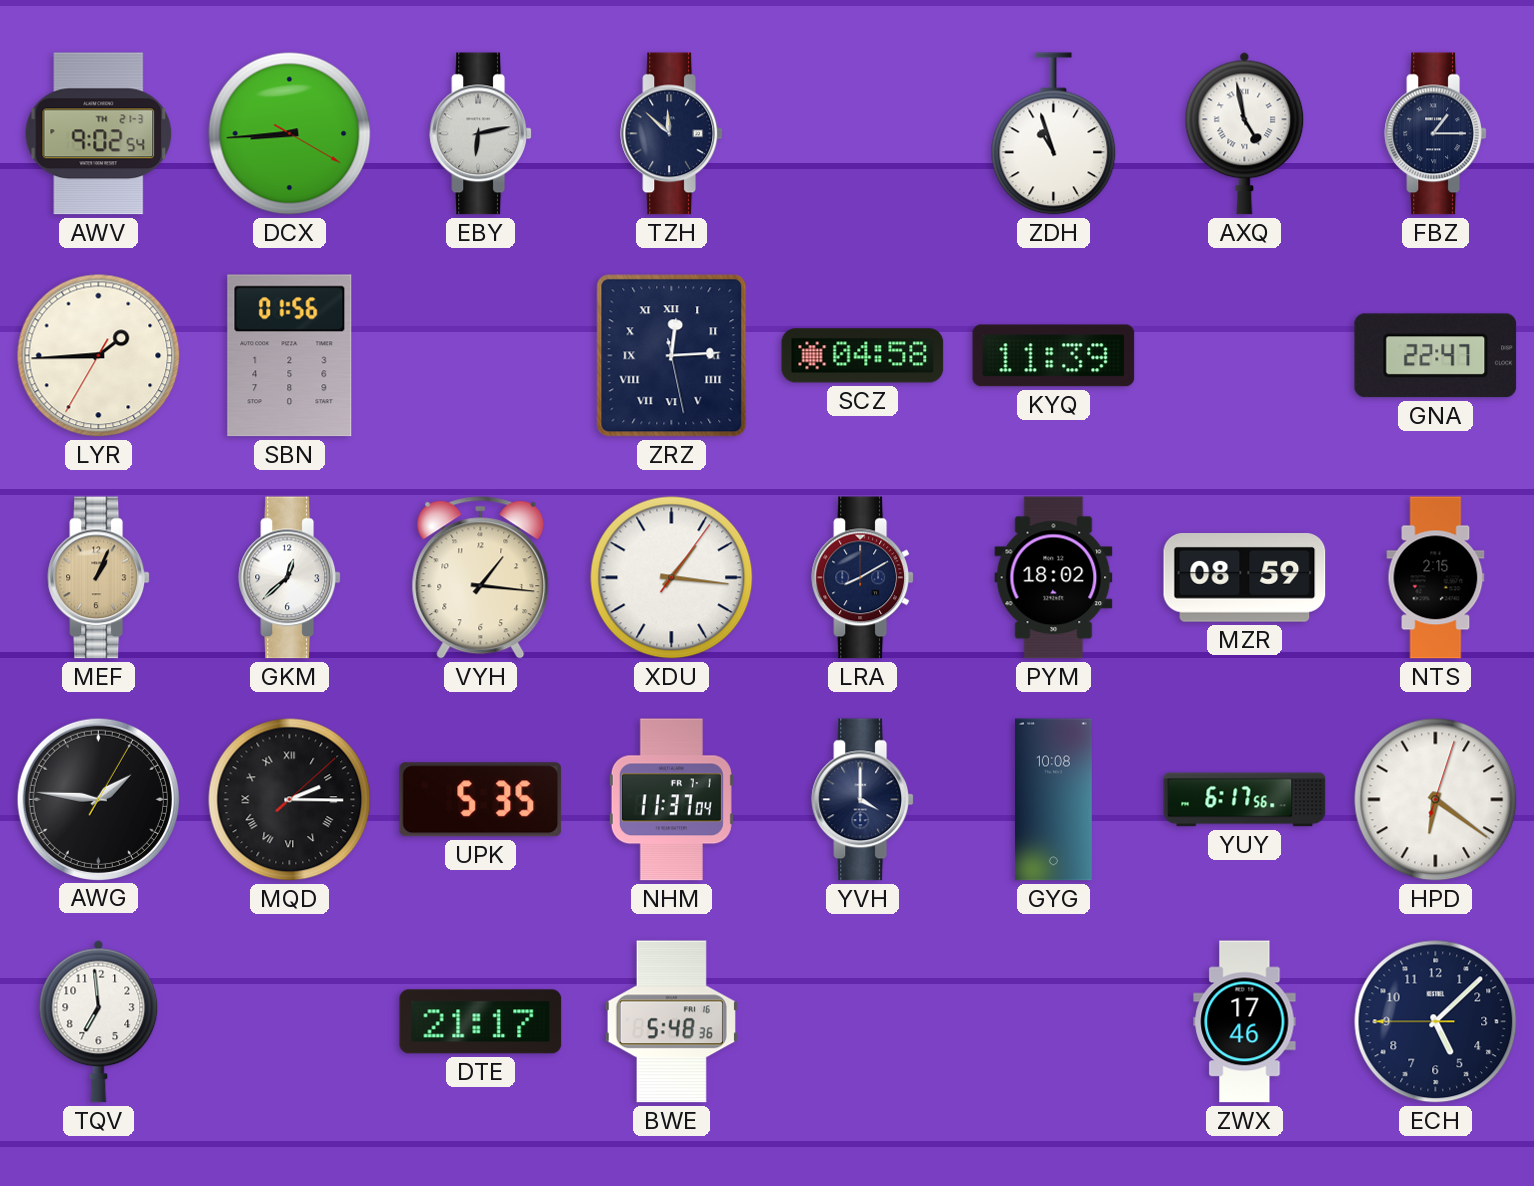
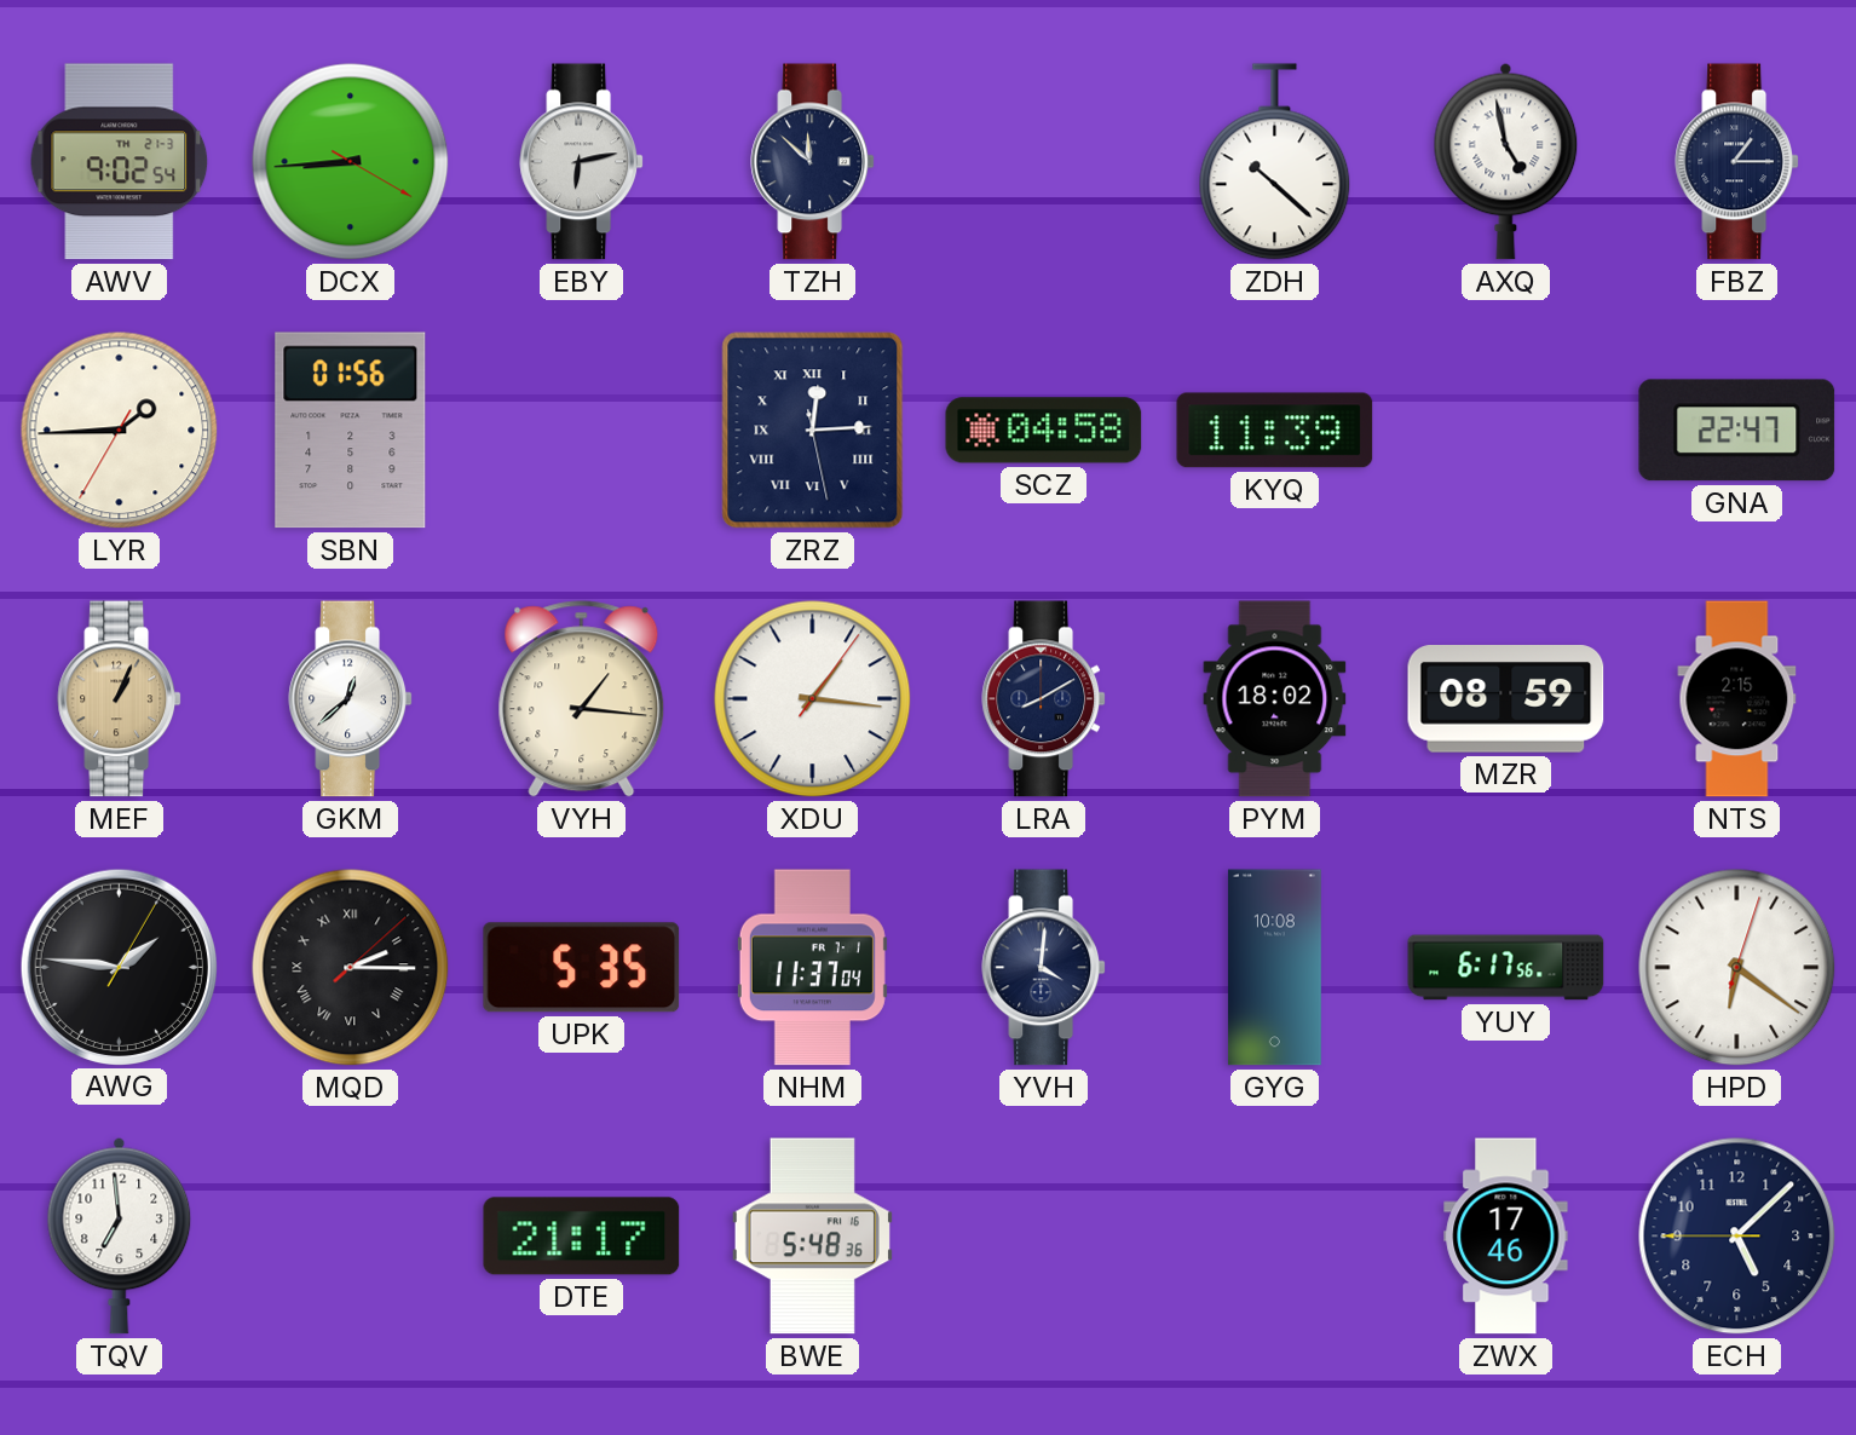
ZDH: 10:57 -> 10:22 (1275, 162)
YVH: 4:00 -> 4:01 (1043, 968)
